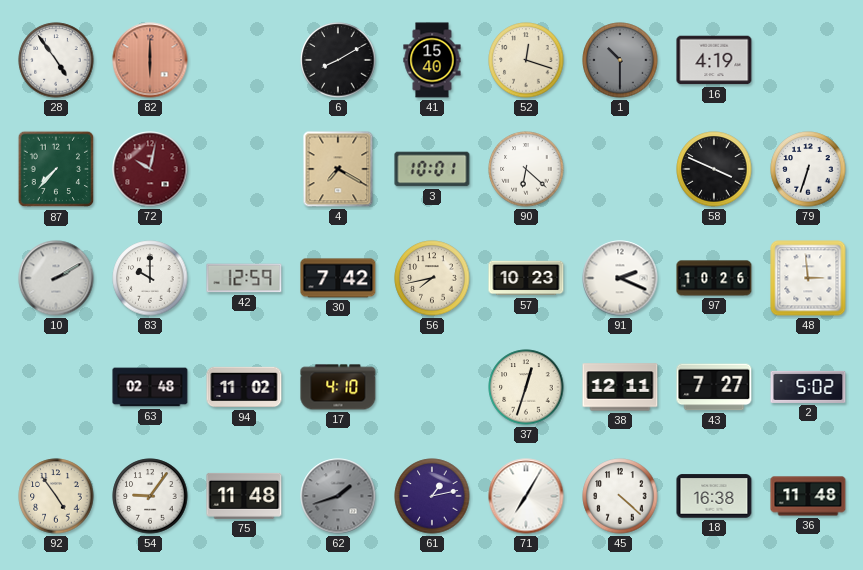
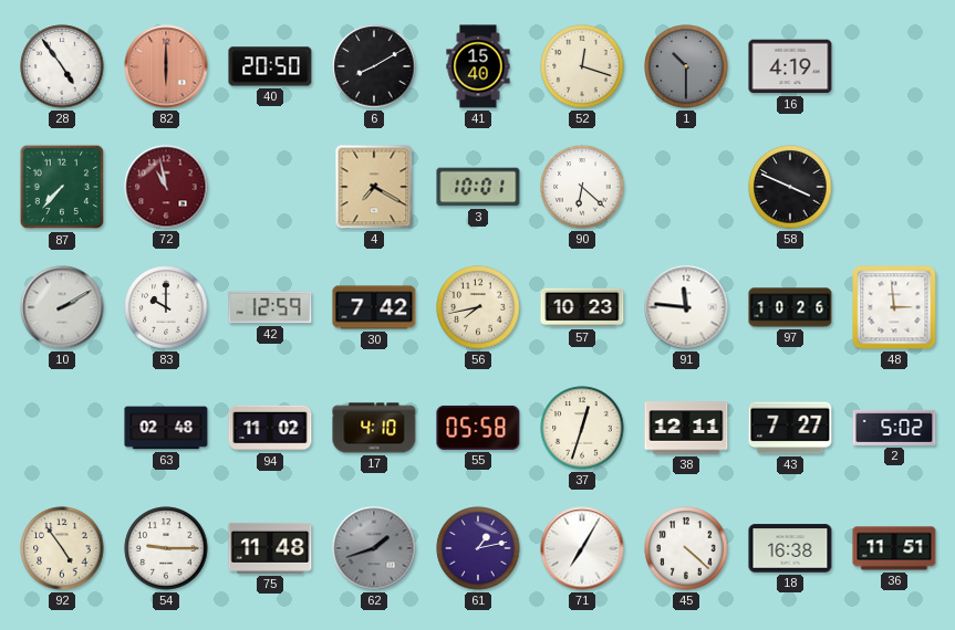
40: none -> 20:50 (270, 66)
72: 10:02 -> 10:58 (166, 187)
79: 6:33 -> none (808, 169)
91: 2:19 -> 11:46 (686, 307)
55: none -> 05:58 (478, 428)
54: 9:06 -> 9:15 (166, 548)
36: 11:48 -> 11:51 (894, 548)
